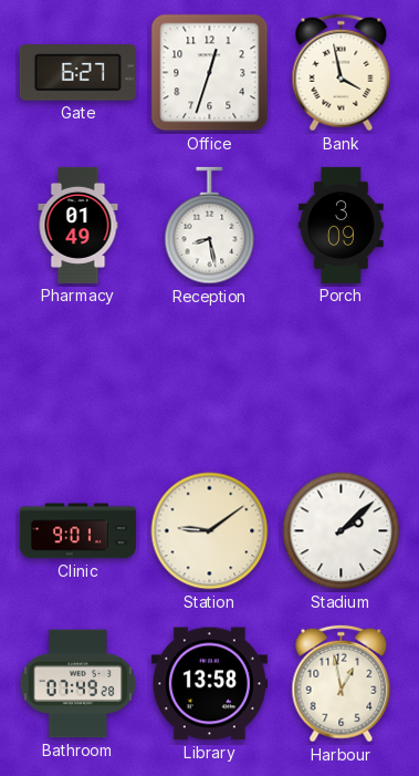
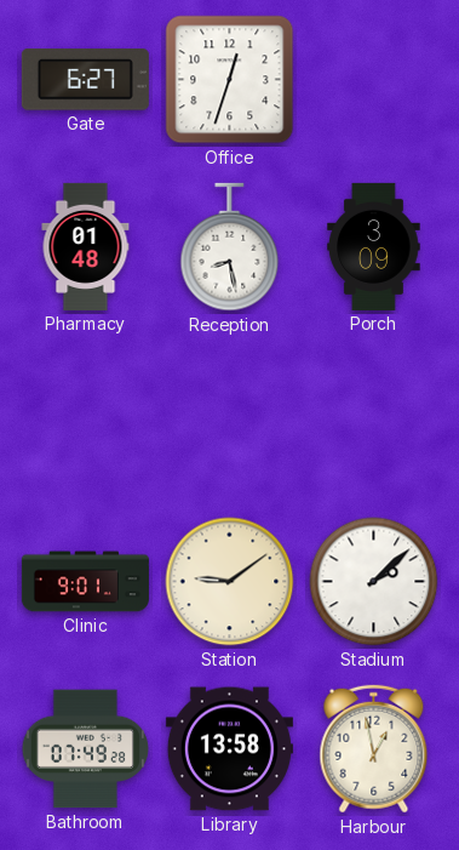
Bank: 3:58 -> none (342, 73)
Pharmacy: 01:49 -> 01:48 (86, 246)
